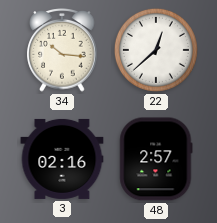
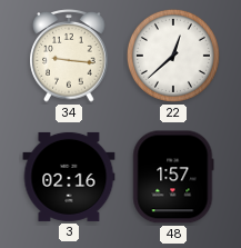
34: 10:16 -> 9:16 (69, 56)
48: 2:57 -> 1:57 (173, 177)
